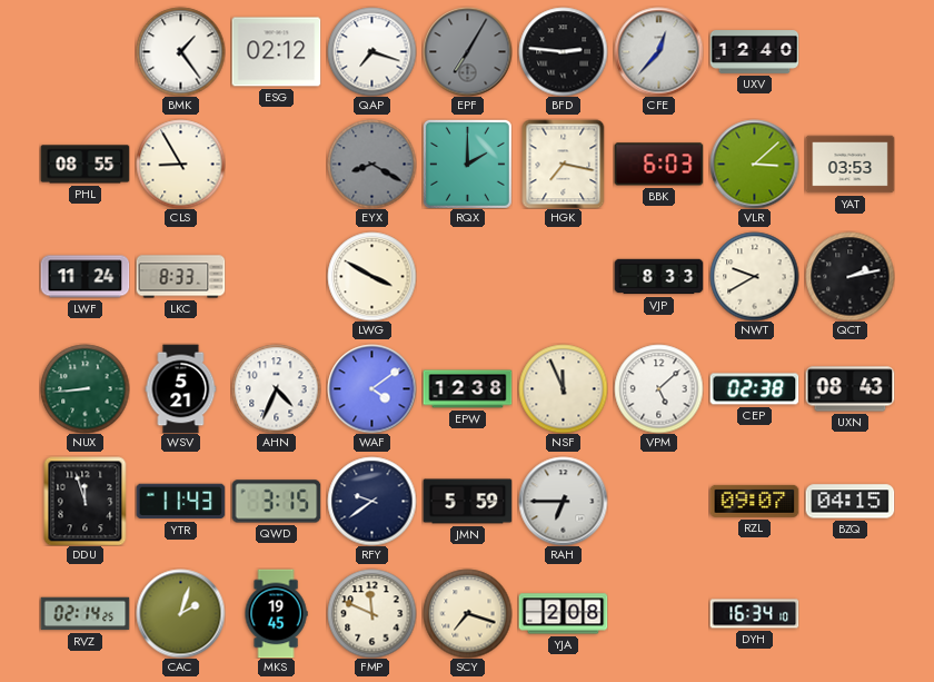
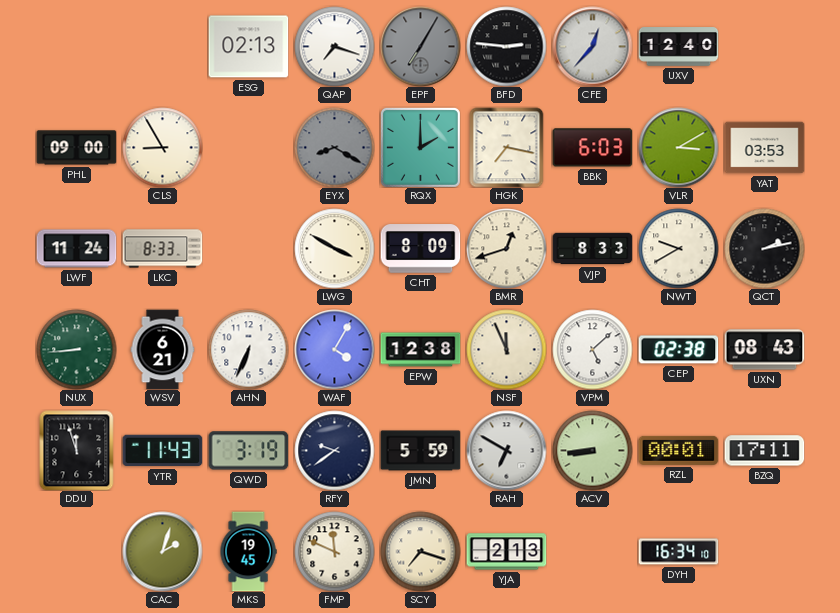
BMK: 1:24 -> none (180, 51)
ESG: 02:12 -> 02:13 (248, 47)
PHL: 08:55 -> 09:00 (76, 148)
VLR: 3:08 -> 3:10 (678, 147)
CHT: none -> 8:09 (420, 249)
BMR: none -> 12:42 (506, 248)
WSV: 5:21 -> 6:21 (163, 349)
AHN: 4:34 -> 6:34 (248, 349)
WAF: 4:09 -> 4:05 (334, 349)
QWD: 3:15 -> 3:19 (248, 451)
RAH: 6:45 -> 6:50 (506, 450)
ACV: none -> 8:44 (592, 450)
RZL: 09:07 -> 00:01 (678, 450)
BZQ: 04:15 -> 17:11 (764, 451)
RVZ: 02:14 -> none (85, 614)
YJA: 2:08 -> 2:13 (506, 552)
